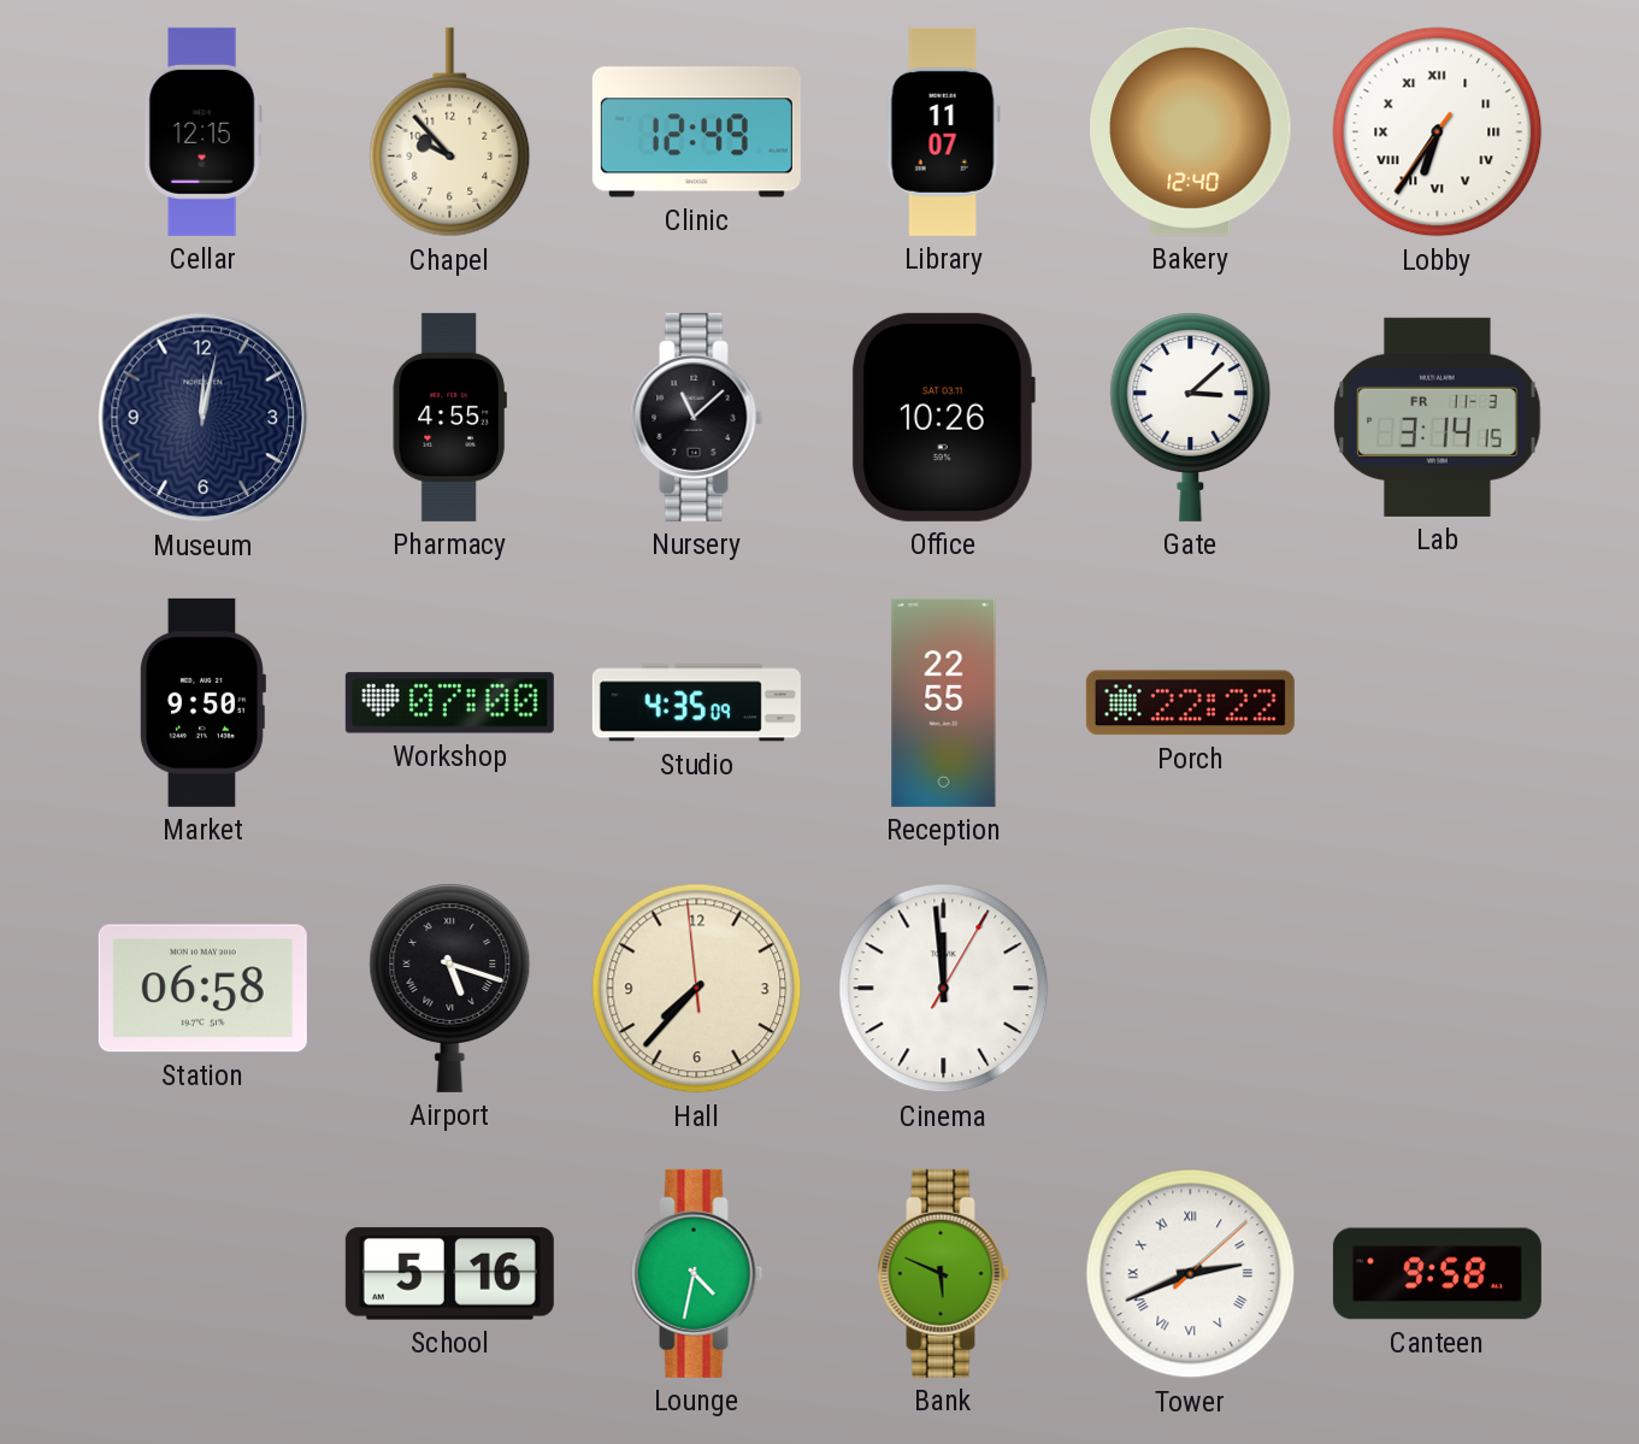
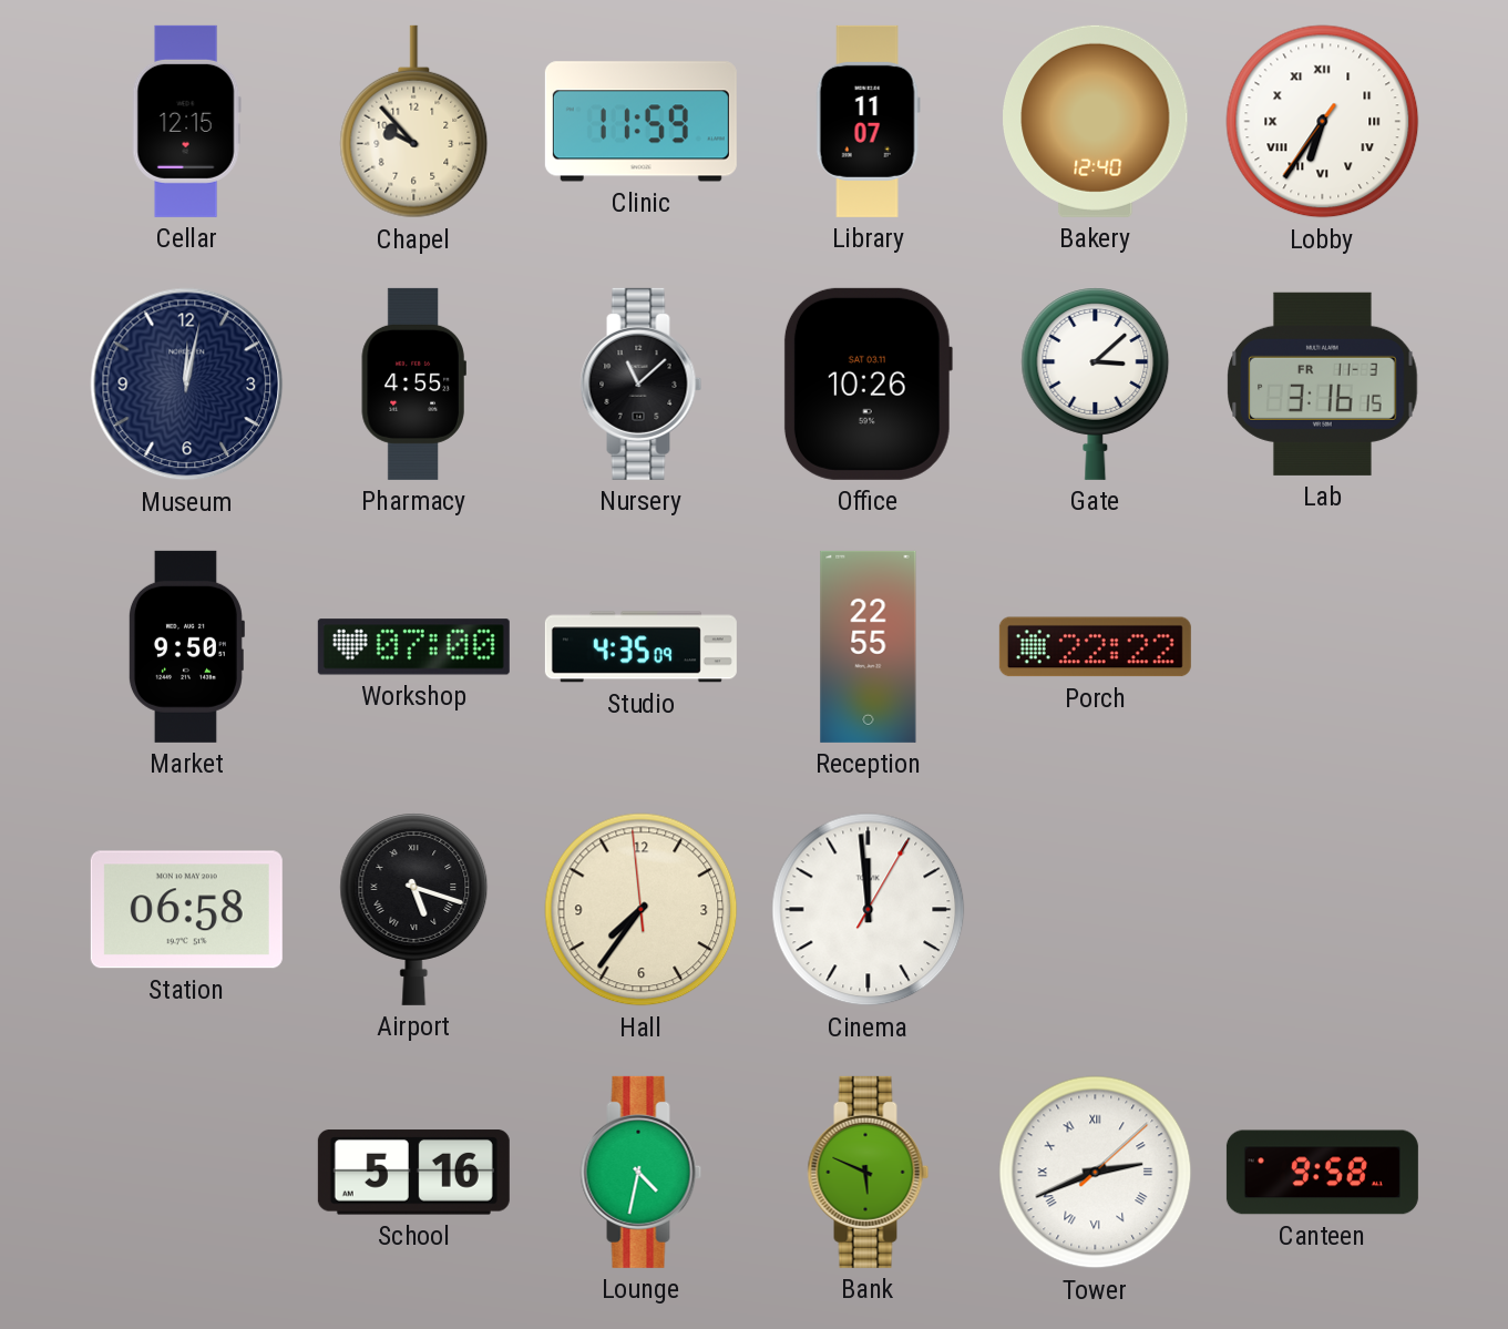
Clinic: 12:49 -> 11:59 (640, 122)
Lab: 3:14 -> 3:16 (1323, 384)
Hall: 7:36 -> 7:35 (642, 910)
